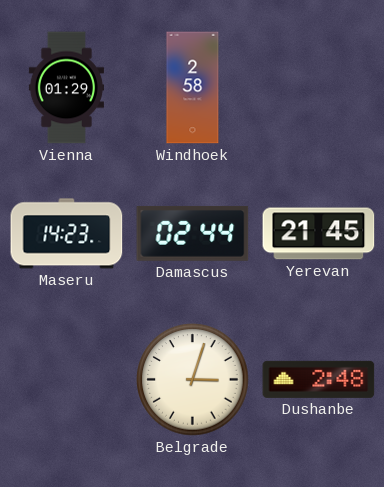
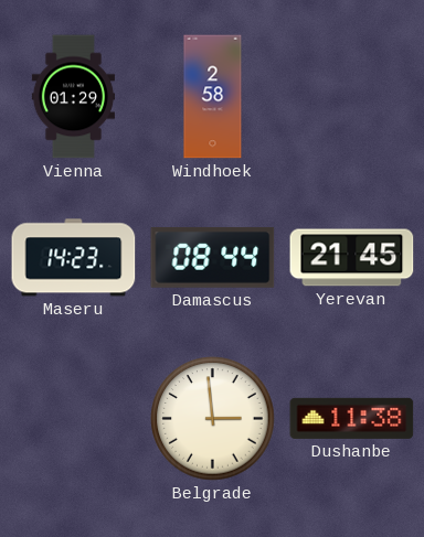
Damascus: 02:44 -> 08:44 (213, 257)
Belgrade: 3:03 -> 2:59 (213, 419)
Dushanbe: 2:48 -> 11:38 (352, 418)
